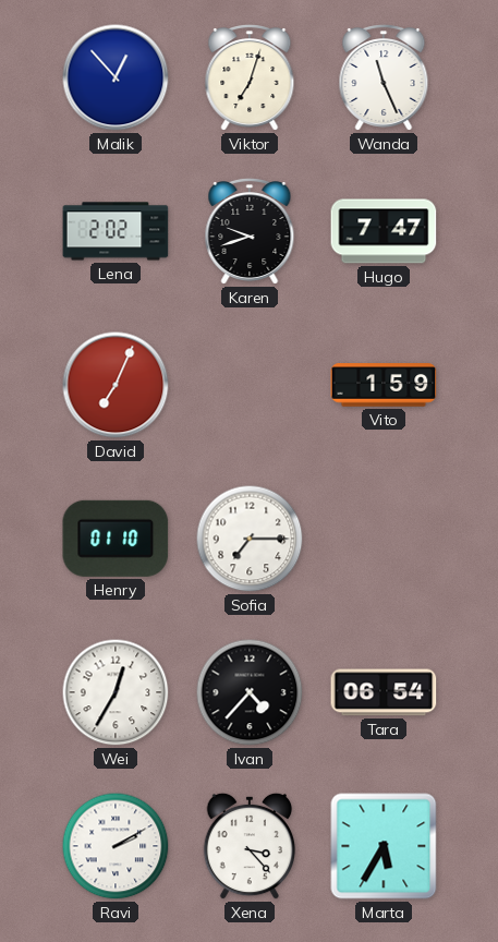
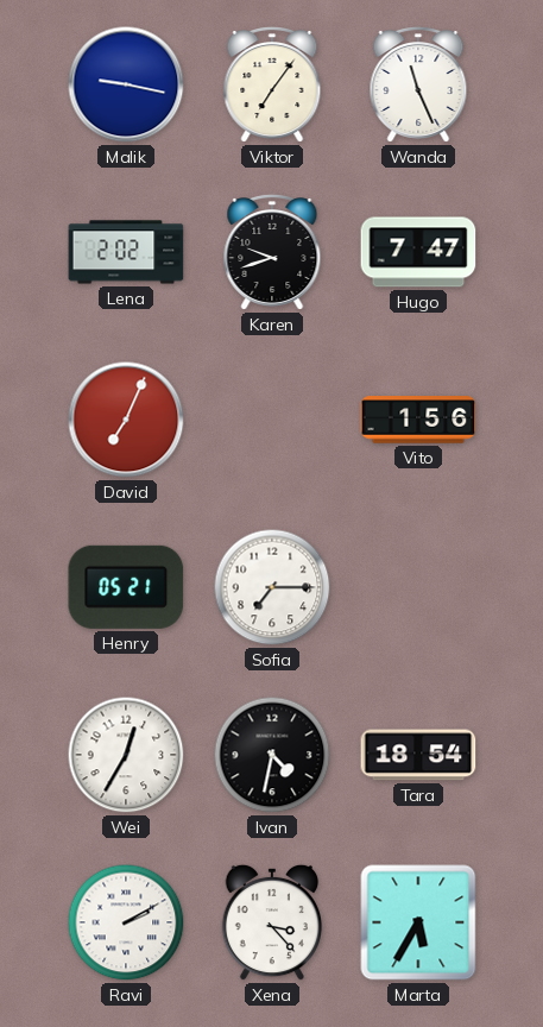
Malik: 12:53 -> 9:17 (126, 84)
Viktor: 7:03 -> 7:06 (272, 86)
Vito: 1:59 -> 1:56 (418, 420)
Henry: 01:10 -> 05:21 (126, 587)
Ivan: 4:37 -> 4:32 (272, 755)
Tara: 06:54 -> 18:54 (418, 755)
